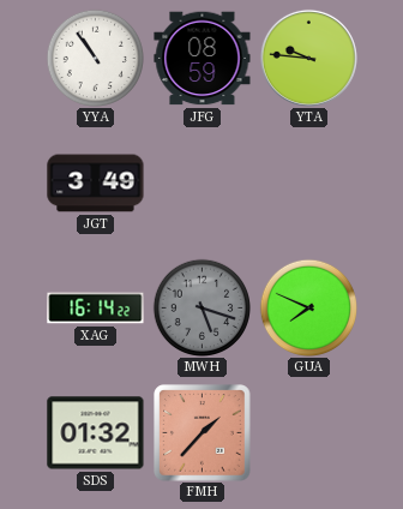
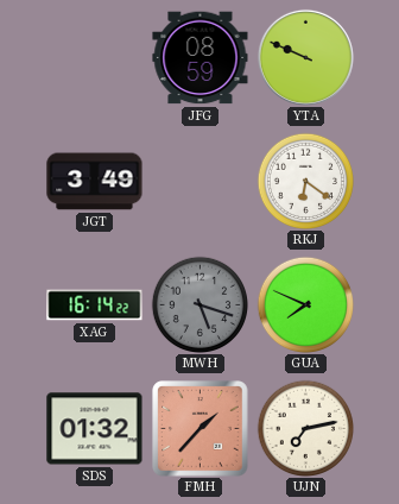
YYA: 10:54 -> none (95, 58)
YTA: 9:46 -> 9:49 (305, 57)
RKJ: none -> 6:21 (305, 181)
UJN: none -> 7:13 (305, 428)
